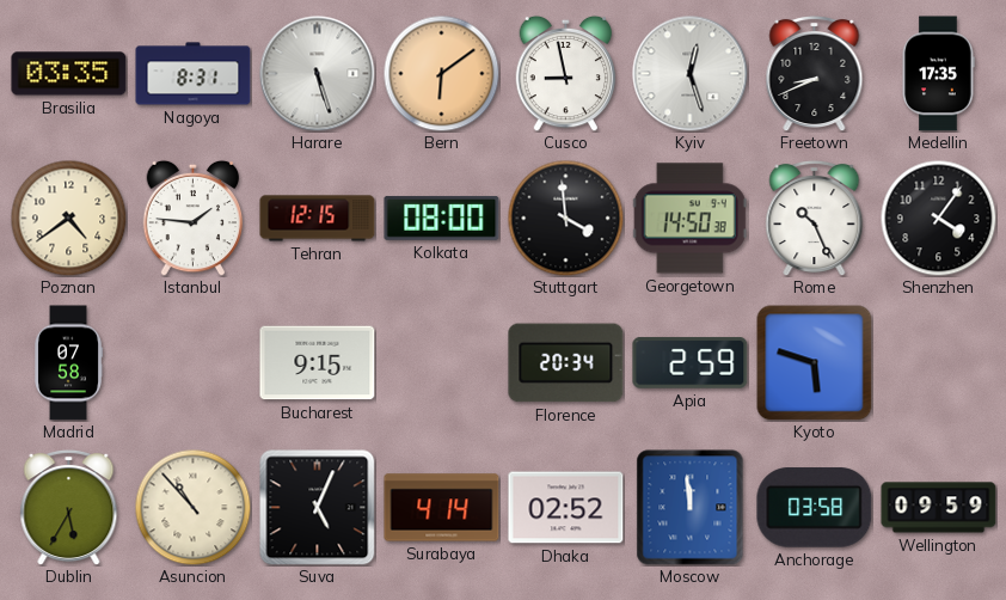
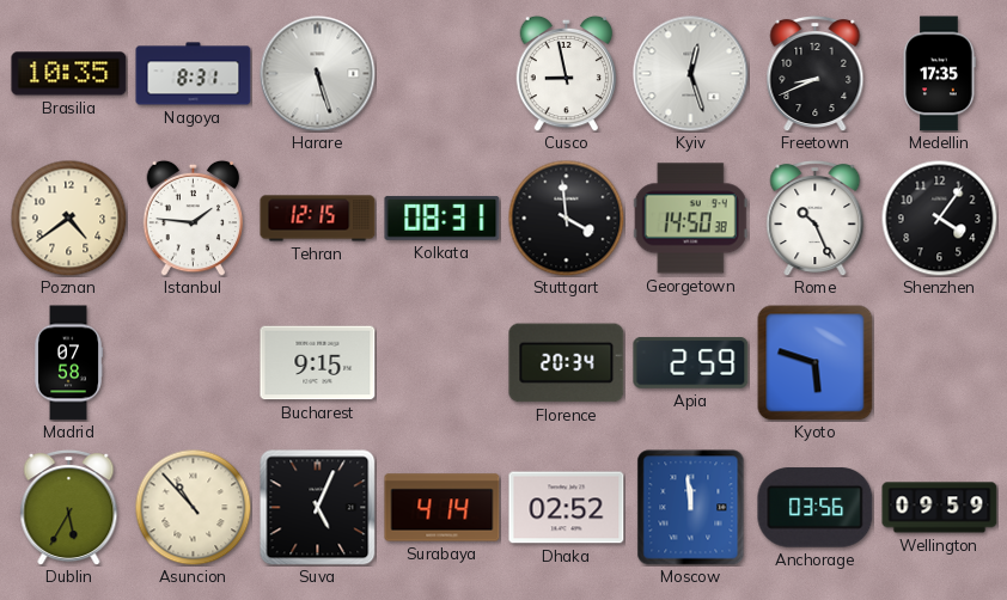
Brasilia: 03:35 -> 10:35 (69, 74)
Bern: 6:09 -> none (441, 73)
Kolkata: 08:00 -> 08:31 (443, 218)
Anchorage: 03:58 -> 03:56 (816, 508)
